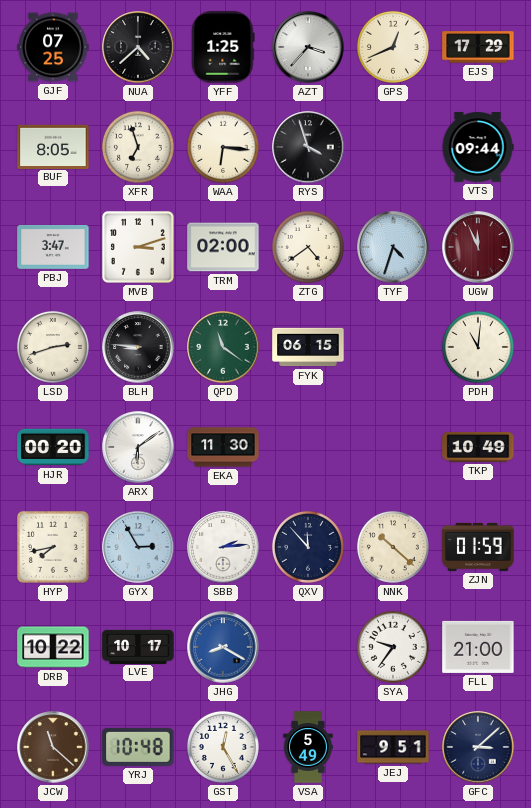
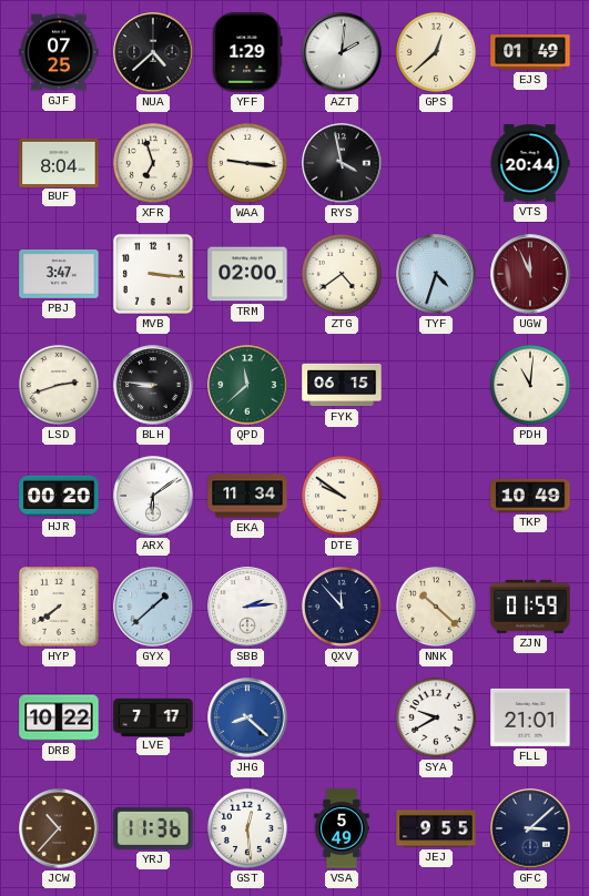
YFF: 1:25 -> 1:29 (247, 52)
AZT: 3:37 -> 2:01 (342, 52)
GPS: 12:41 -> 12:38 (436, 52)
EJS: 17:29 -> 01:49 (530, 52)
BUF: 8:05 -> 8:04 (59, 162)
WAA: 6:16 -> 9:16 (247, 163)
RYS: 3:57 -> 3:58 (342, 163)
VTS: 09:44 -> 20:44 (530, 163)
MVB: 3:12 -> 3:16 (153, 274)
QPD: 11:21 -> 11:38 (247, 385)
EKA: 11:30 -> 11:34 (247, 496)
DTE: none -> 9:51 (342, 496)
HYP: 7:43 -> 7:39 (59, 607)
GYX: 2:55 -> 1:38 (153, 607)
LVE: 10:17 -> 7:17 (153, 716)
JHG: 8:20 -> 8:22 (247, 717)
SYA: 9:36 -> 9:40 (436, 717)
FLL: 21:00 -> 21:01 (530, 717)
JCW: 11:22 -> 10:37 (59, 828)
YRJ: 10:48 -> 11:36 (153, 828)
GST: 12:25 -> 12:29 (247, 828)
JEJ: 9:51 -> 9:55 (436, 828)
